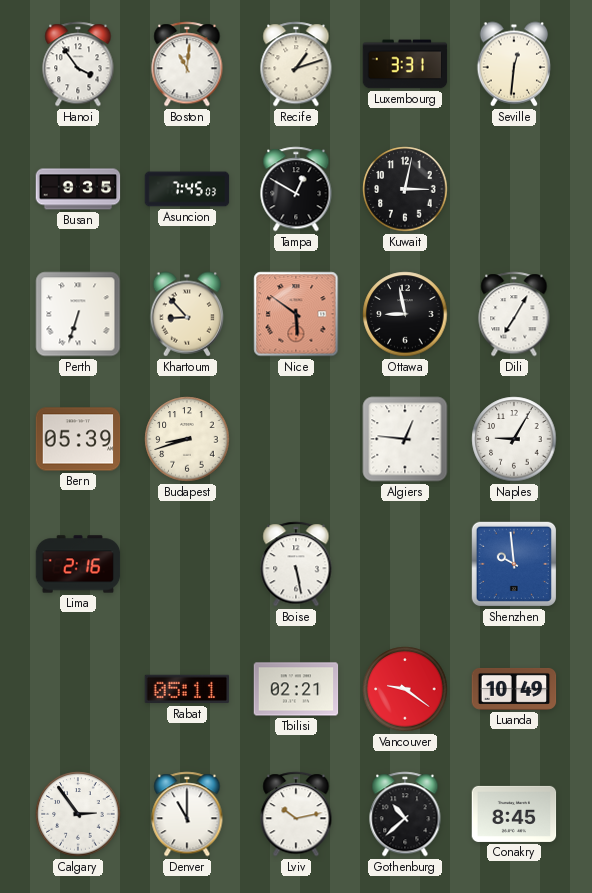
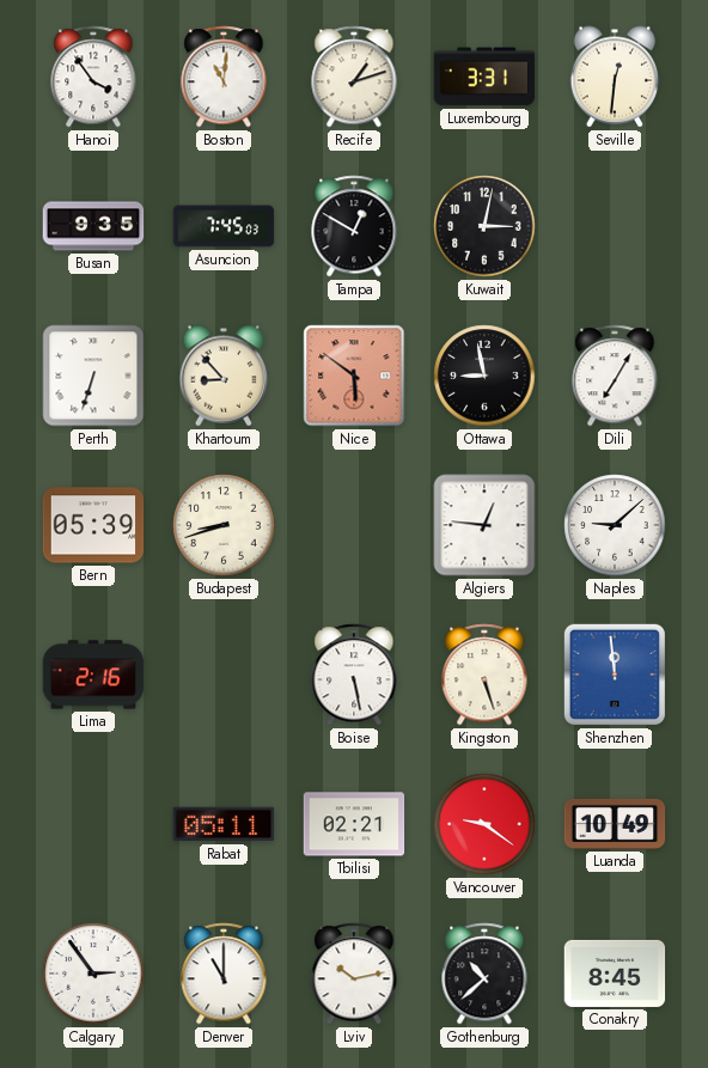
Naples: 9:05 -> 9:08 (615, 525)
Kingston: none -> 5:27 (484, 675)
Shenzhen: 9:59 -> 11:59 (615, 675)
